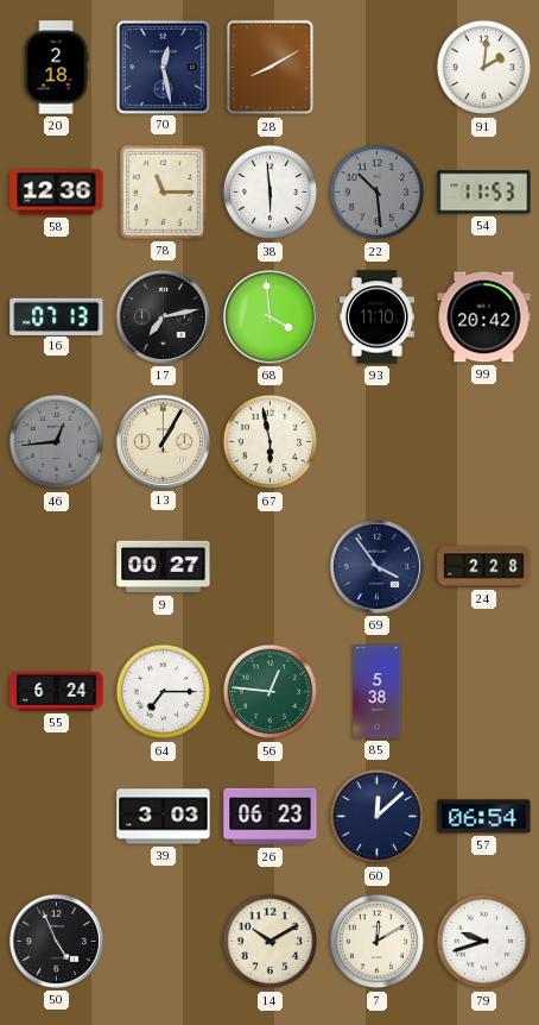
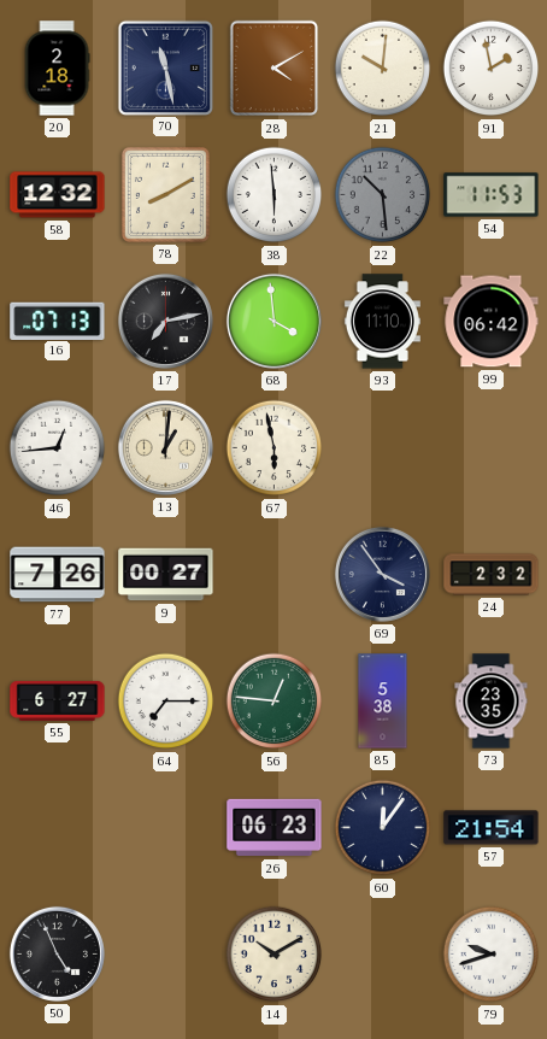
70: 12:28 -> 11:28 (165, 67)
28: 8:10 -> 4:10 (275, 69)
21: none -> 10:01 (383, 69)
91: 2:01 -> 1:58 (492, 69)
58: 12:36 -> 12:32 (58, 195)
78: 11:15 -> 8:10 (165, 194)
99: 20:42 -> 06:42 (492, 322)
46 dial: grey -> white (58, 448)
13: 1:05 -> 1:01 (165, 447)
77: none -> 7:26 (58, 575)
24: 2:28 -> 2:32 (492, 575)
55: 6:24 -> 6:27 (58, 700)
73: none -> 23:35 (492, 702)
39: 3:03 -> none (164, 817)
60: 12:08 -> 12:06 (383, 828)
57: 06:54 -> 21:54 (492, 828)
7: 12:10 -> none (378, 942)
